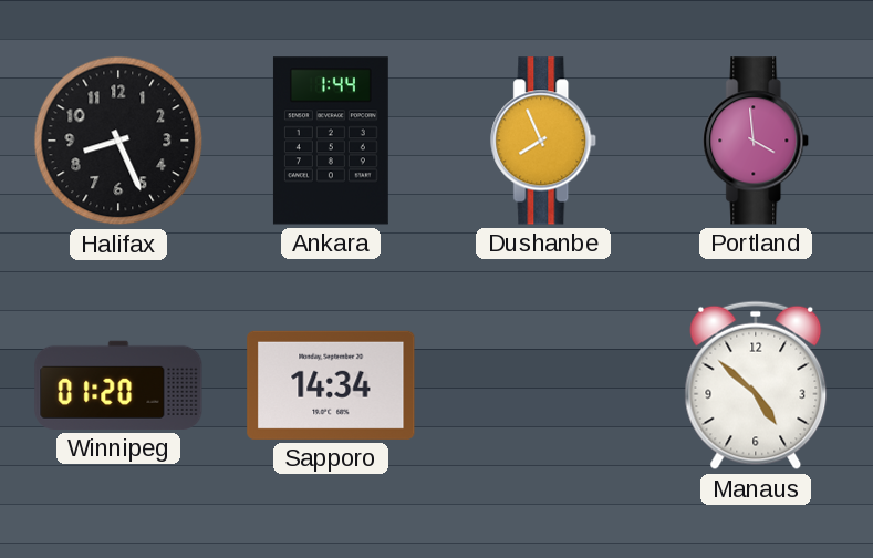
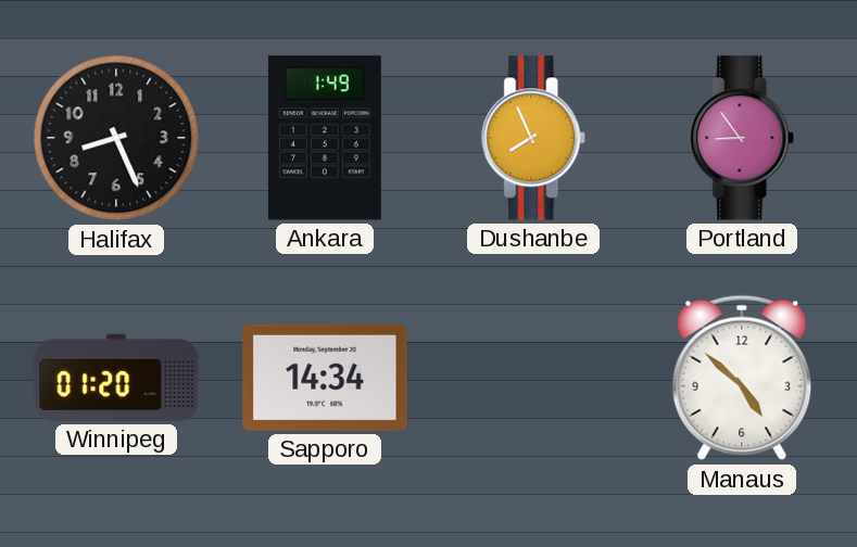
Ankara: 1:44 -> 1:49 (325, 138)
Portland: 3:59 -> 8:54 (743, 138)
